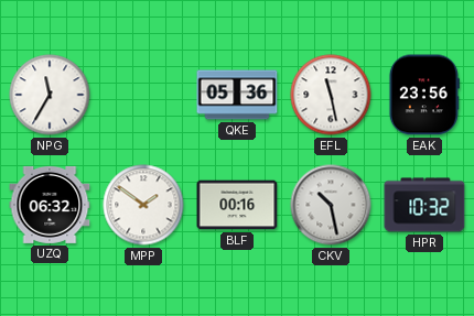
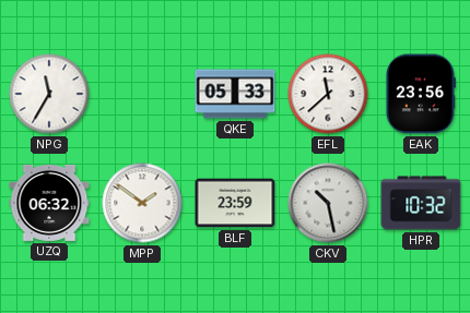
QKE: 05:36 -> 05:33 (235, 94)
EFL: 11:28 -> 11:38 (328, 94)
BLF: 00:16 -> 23:59 (235, 203)
